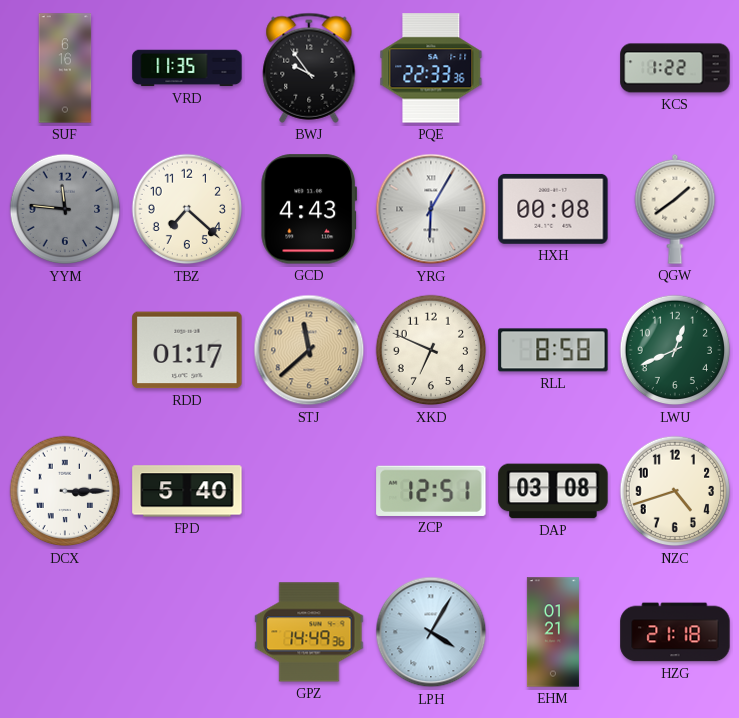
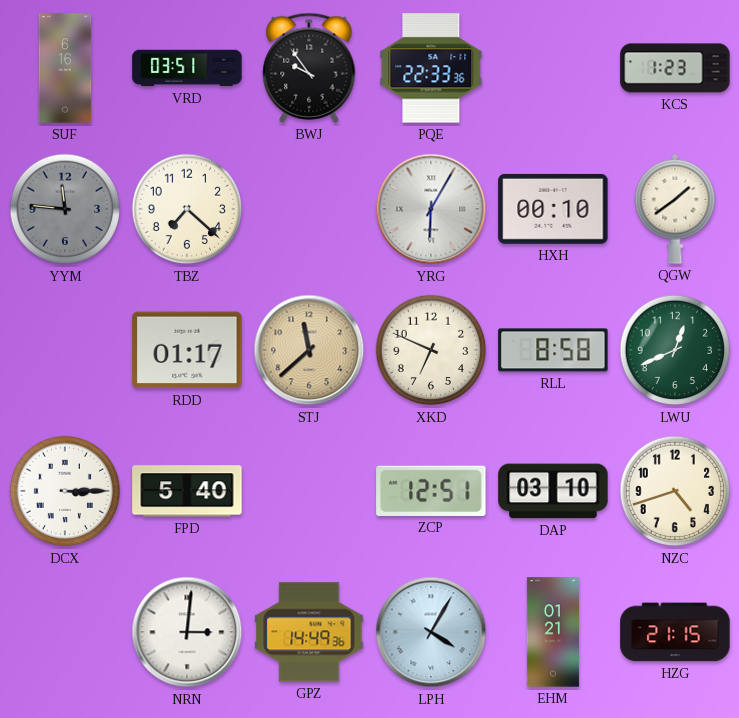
VRD: 11:35 -> 03:51 (187, 68)
KCS: 1:22 -> 1:23 (675, 68)
GCD: 4:43 -> none (309, 209)
HXH: 00:08 -> 00:10 (553, 209)
DAP: 03:08 -> 03:10 (553, 491)
NRN: none -> 3:01 (187, 632)
HZG: 21:18 -> 21:15 (675, 632)
